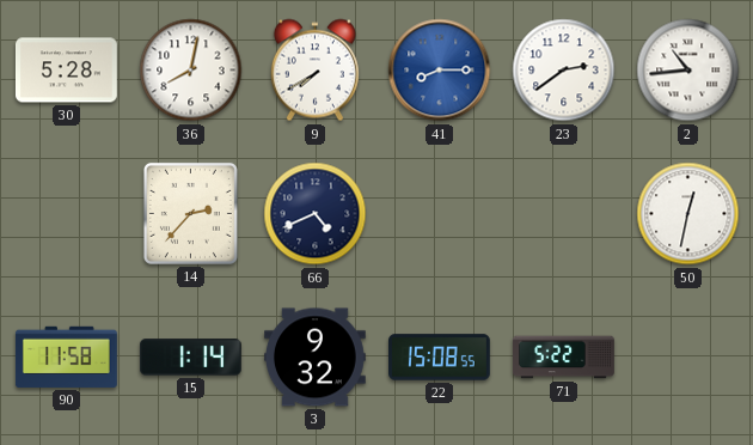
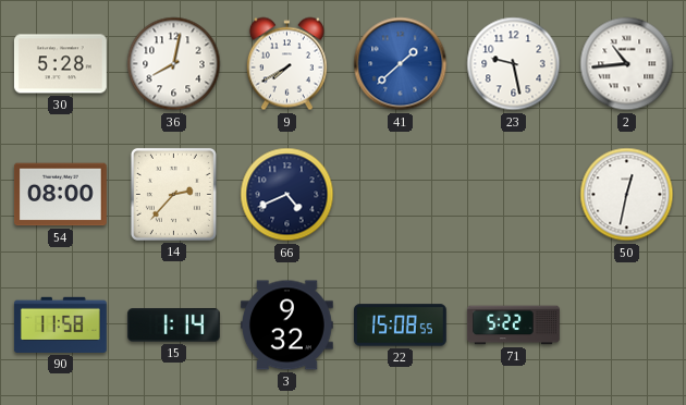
41: 8:15 -> 1:38 (401, 64)
23: 2:39 -> 9:28 (514, 64)
54: none -> 08:00 (60, 195)
